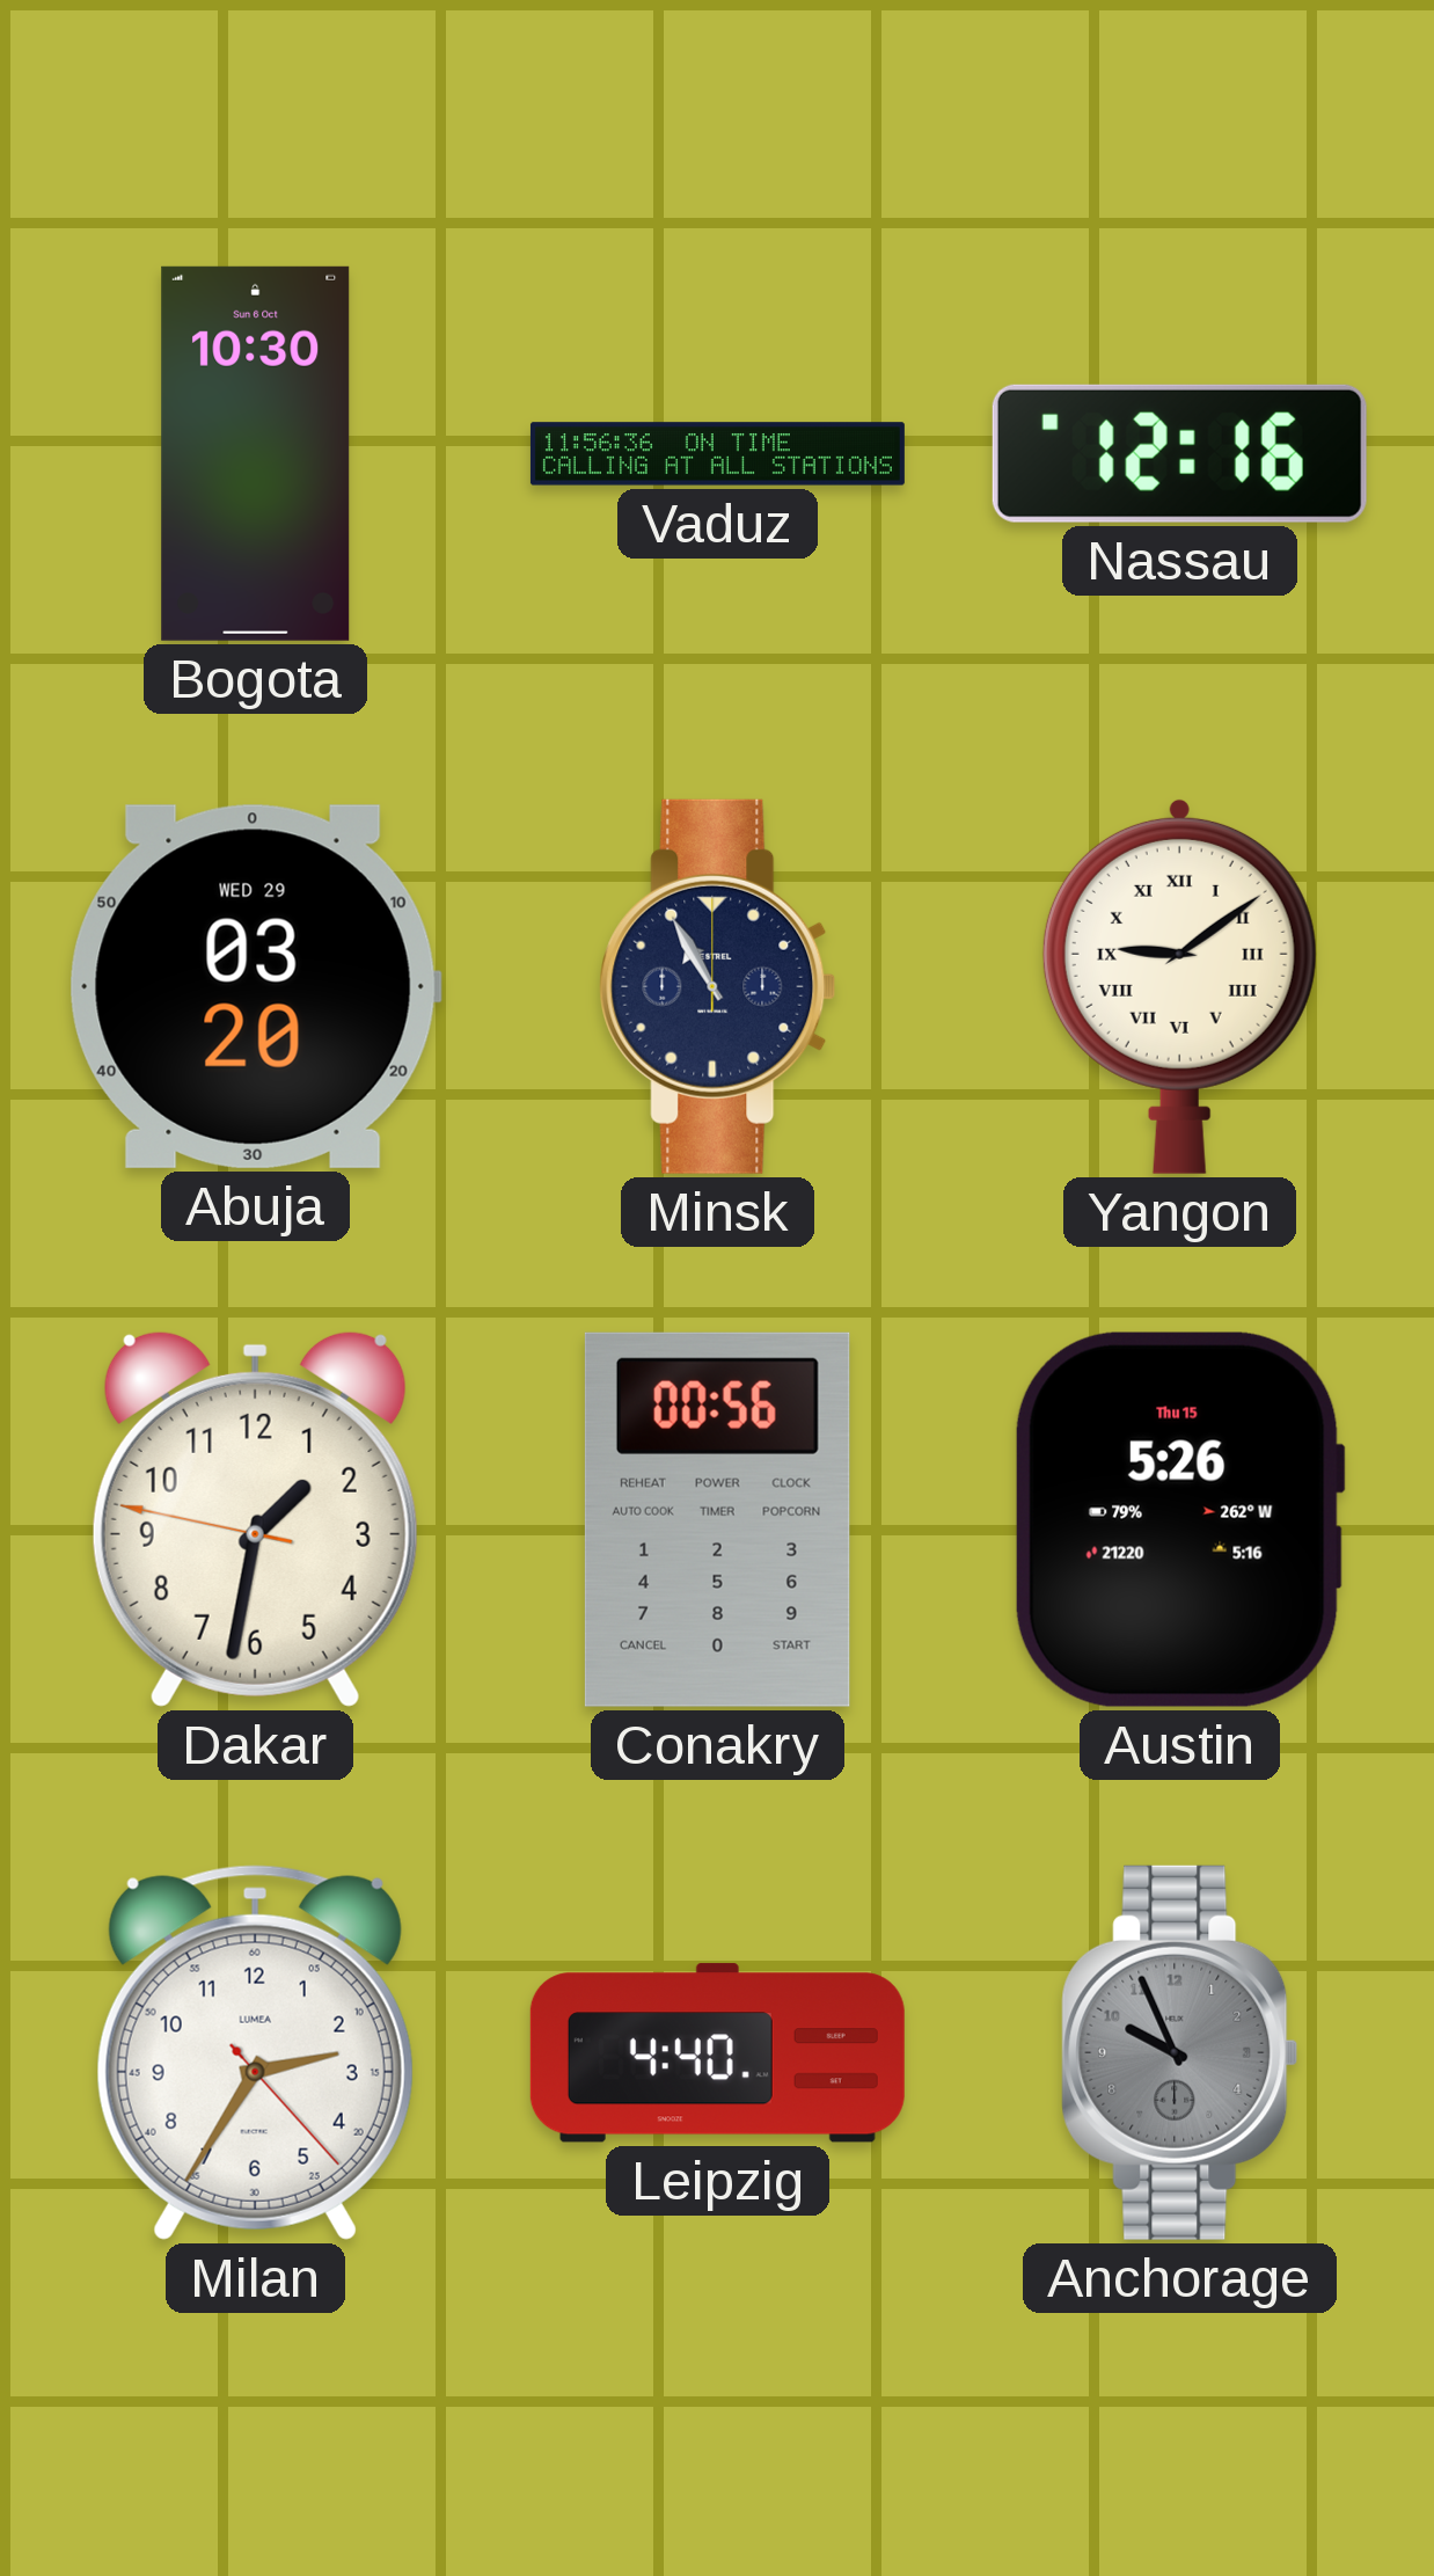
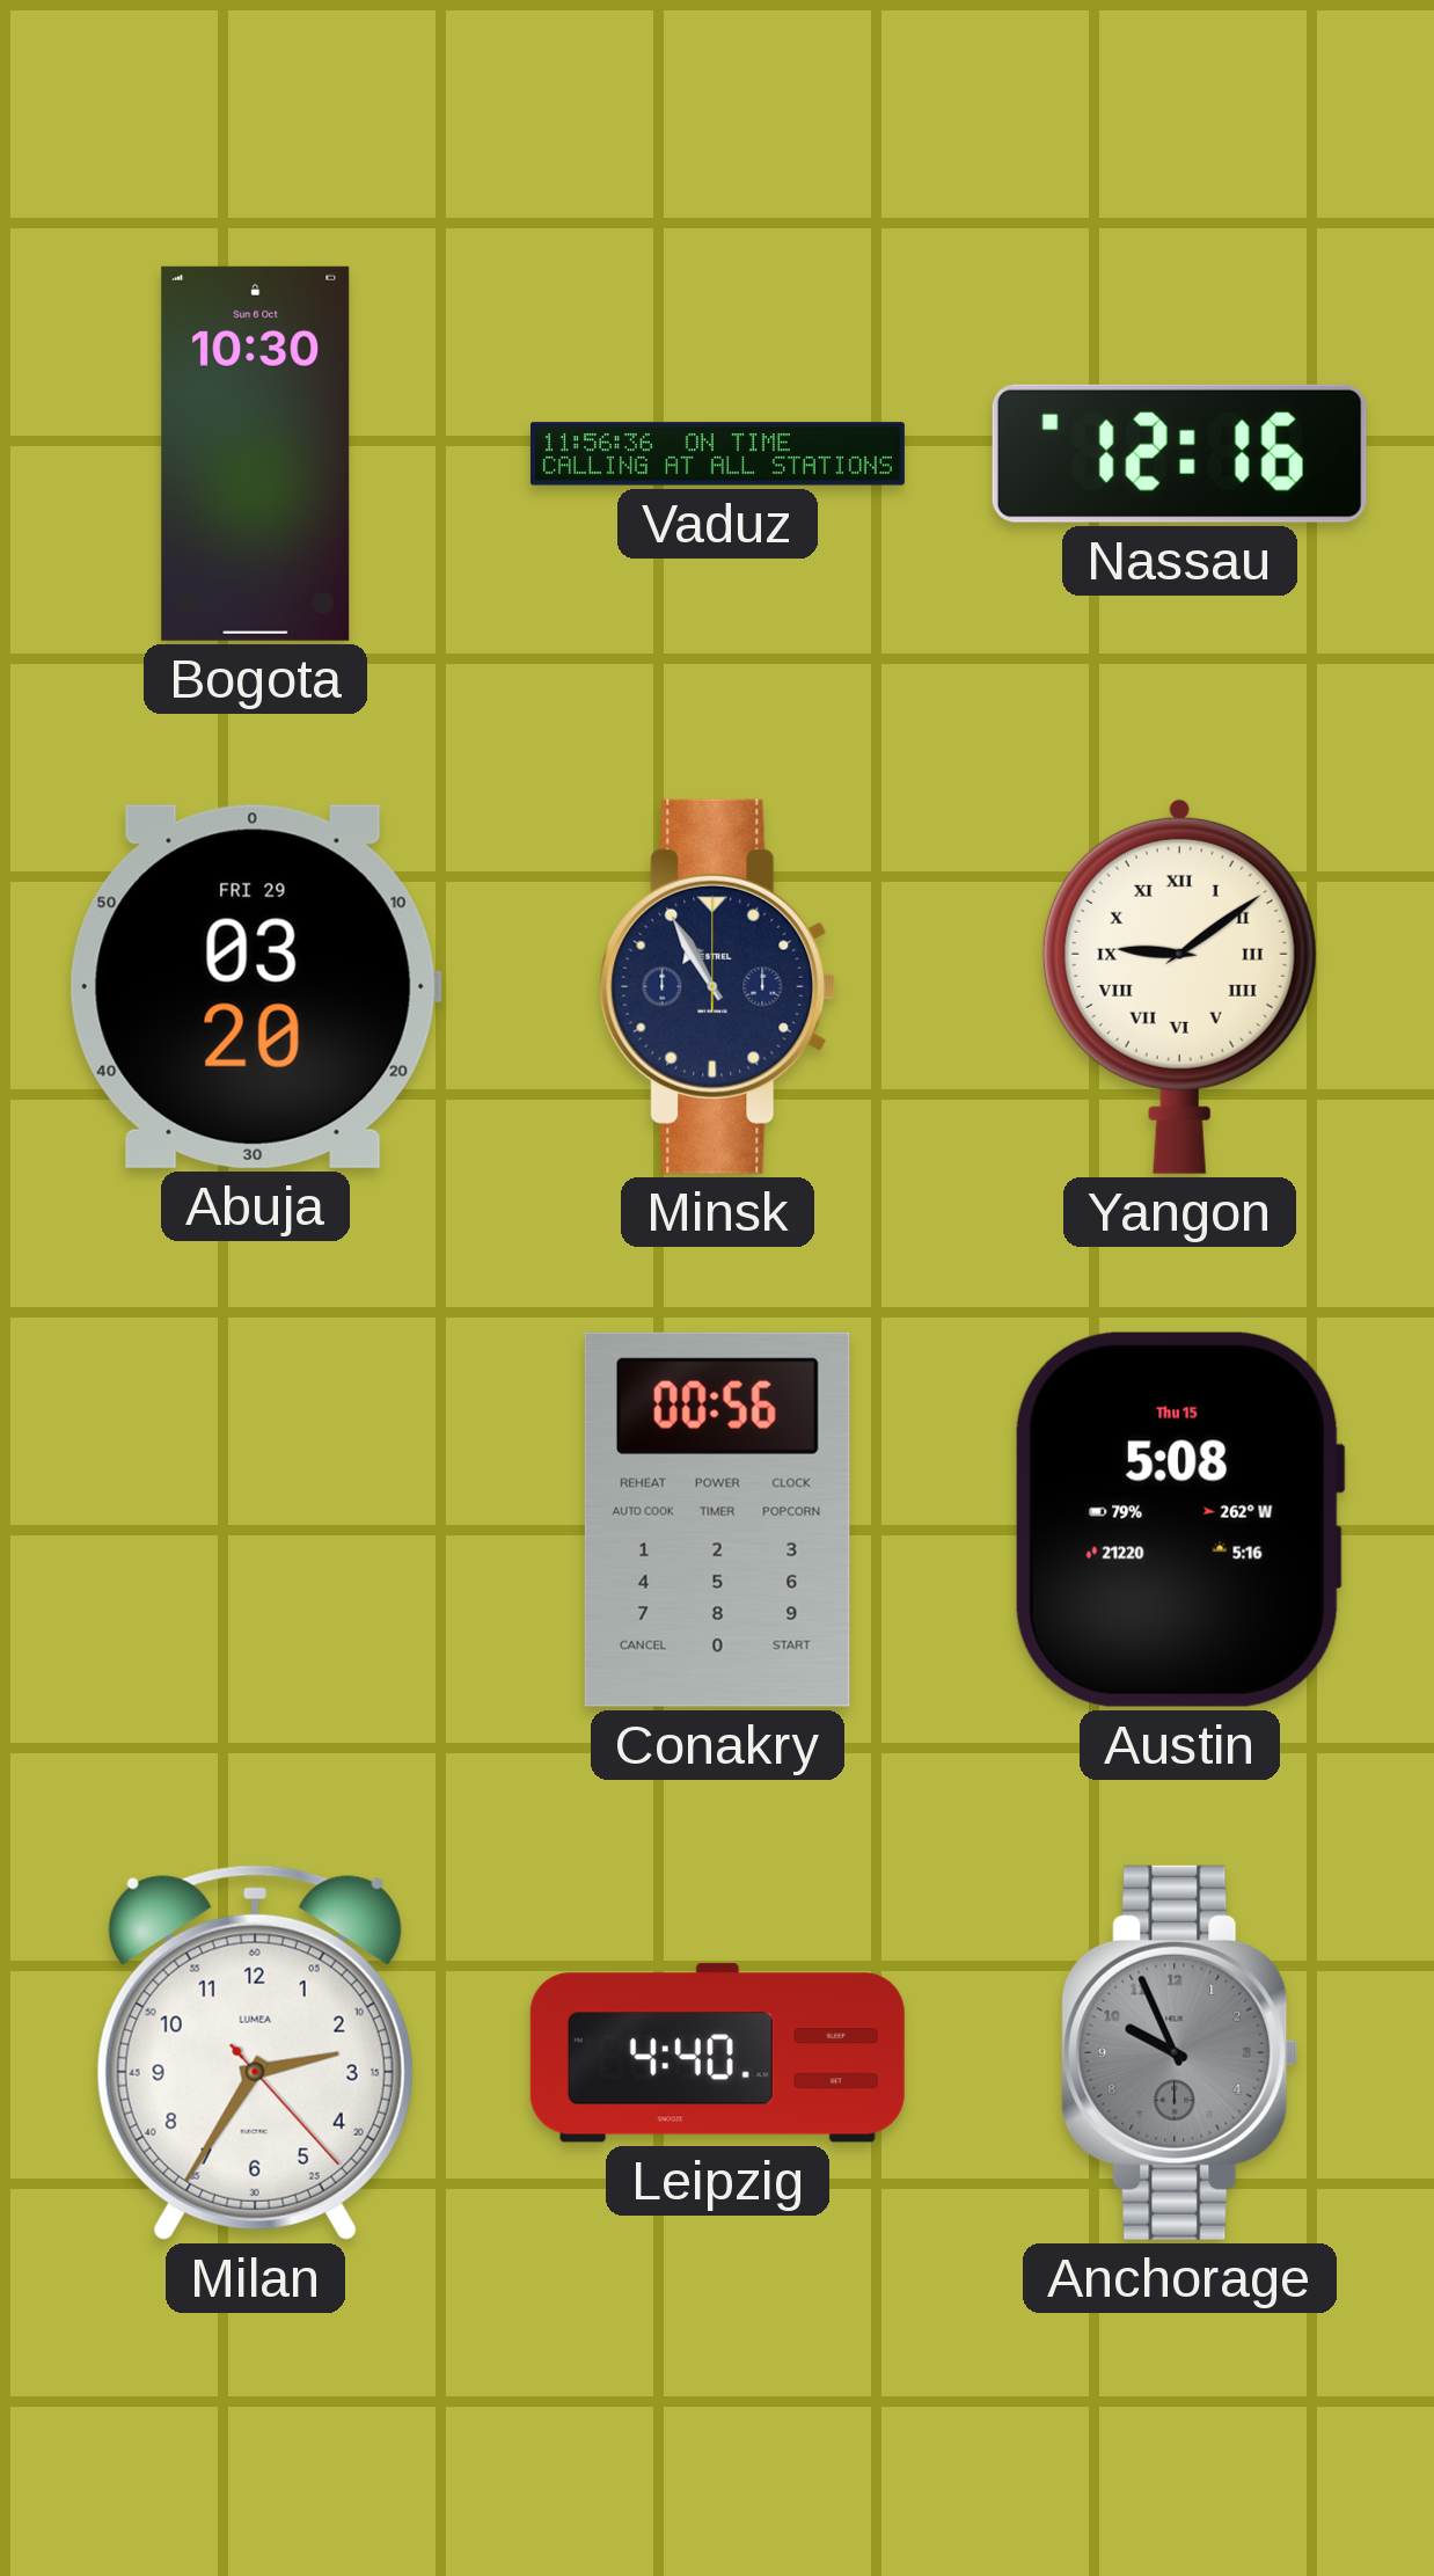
Abuja date: WED 29 -> FRI 29 (255, 986)
Dakar: 1:31 -> none (255, 1519)
Austin: 5:26 -> 5:08 (1179, 1519)
